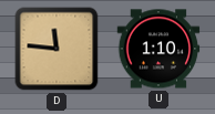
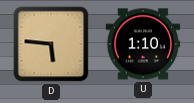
D: 11:46 -> 5:46 (51, 44)
